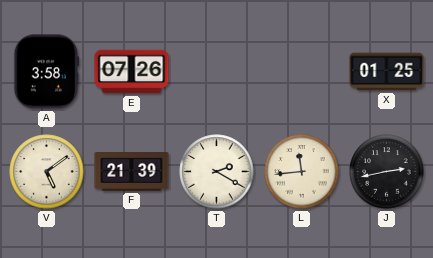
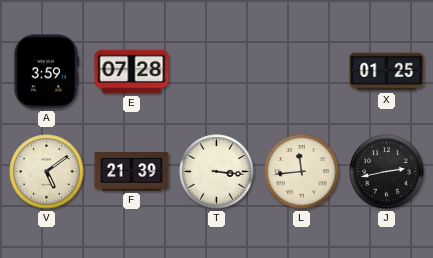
A: 3:58 -> 3:59 (47, 72)
E: 07:26 -> 07:28 (132, 72)
T: 2:20 -> 3:16 (217, 172)
